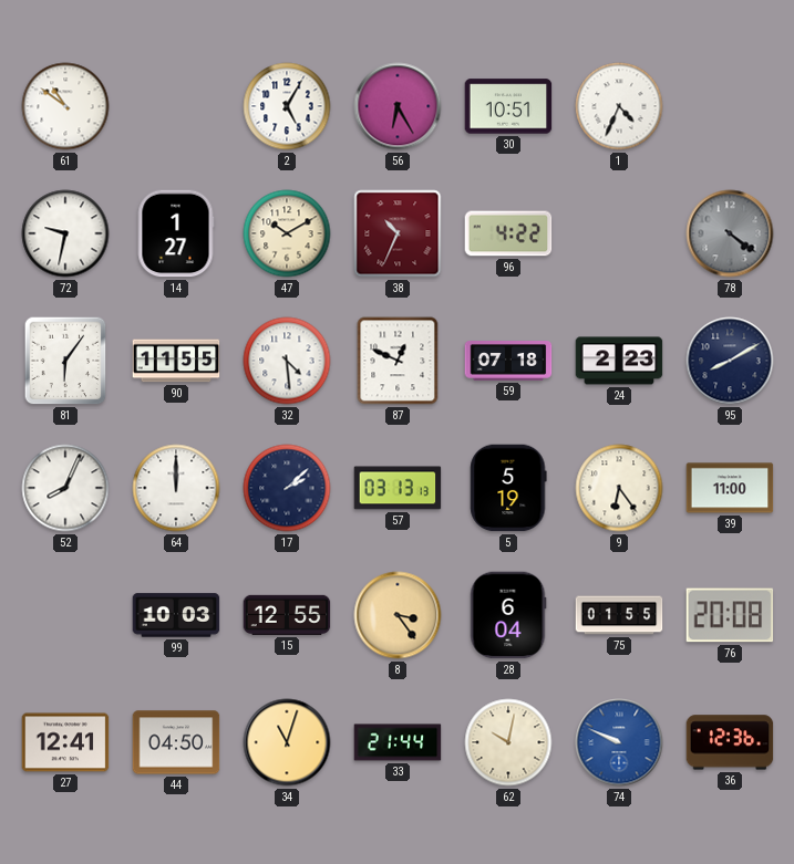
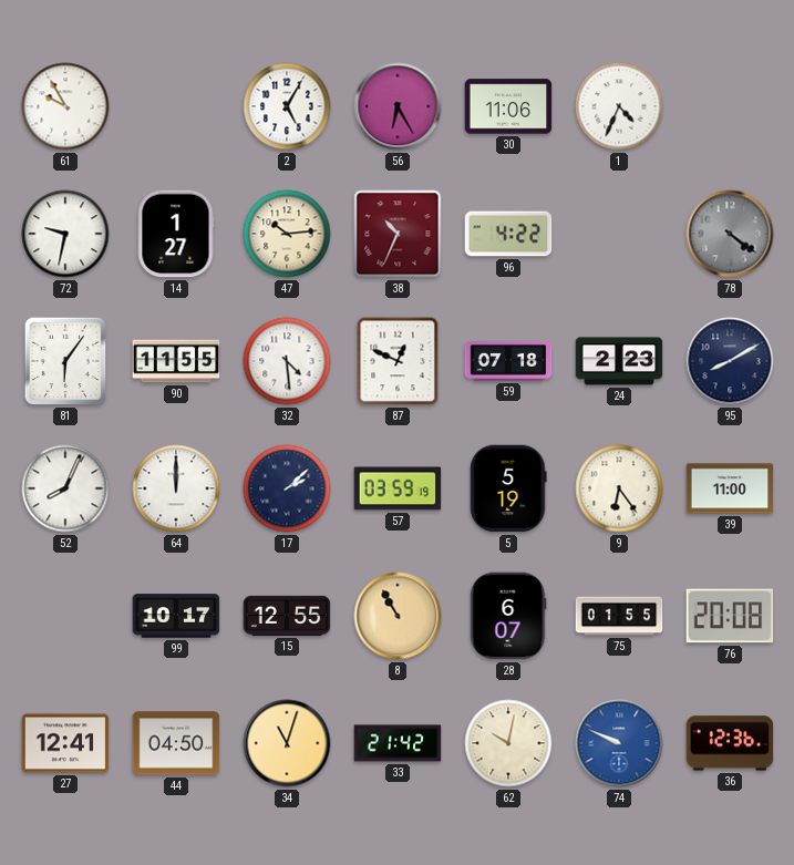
61: 10:51 -> 9:55 (65, 106)
30: 10:51 -> 11:06 (508, 106)
47: 10:10 -> 10:14 (287, 234)
57: 03:13 -> 03:59 (398, 488)
99: 10:03 -> 10:17 (176, 616)
8: 3:24 -> 10:55 (398, 616)
28: 6:04 -> 6:07 (508, 616)
33: 21:44 -> 21:42 (398, 743)
